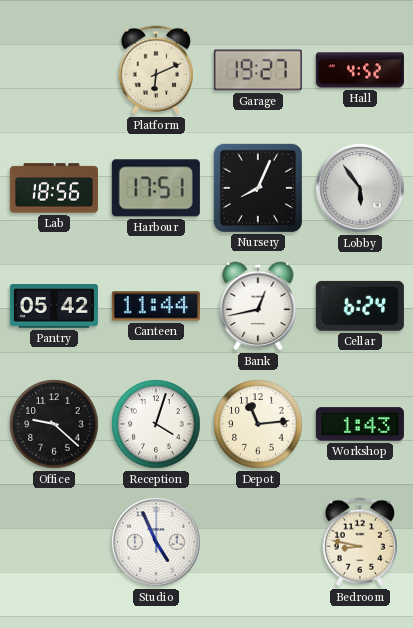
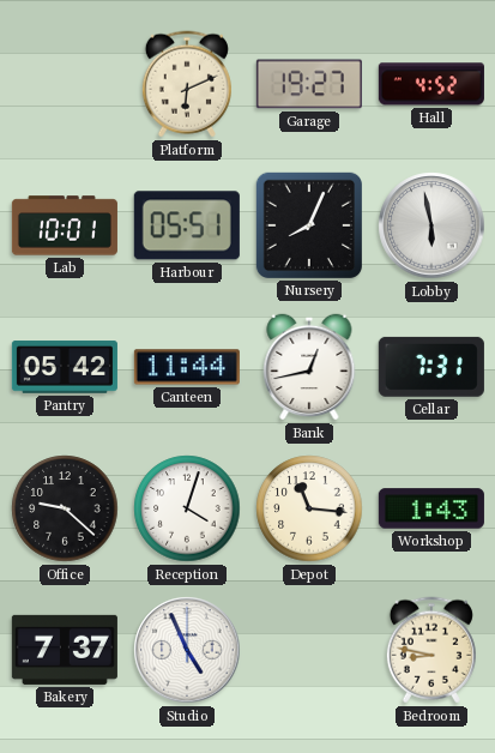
Lab: 18:56 -> 10:01 (65, 225)
Harbour: 17:51 -> 05:51 (187, 225)
Lobby: 5:54 -> 5:58 (431, 225)
Cellar: 6:24 -> 7:31 (431, 367)
Depot: 11:14 -> 11:16 (309, 508)
Bakery: none -> 7:37 (65, 650)
